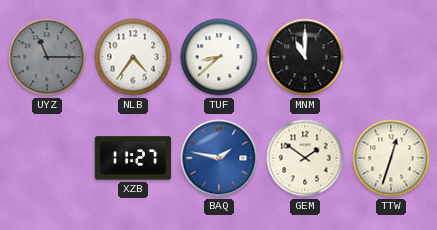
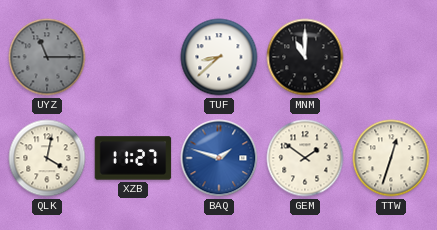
NLB: 4:36 -> none (133, 57)
QLK: none -> 4:02 (47, 158)
BAQ: 1:47 -> 1:48 (219, 158)
